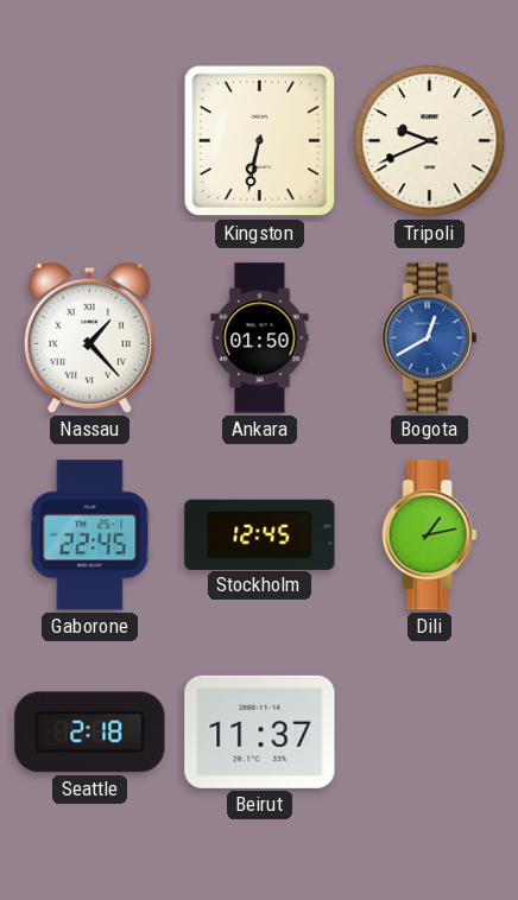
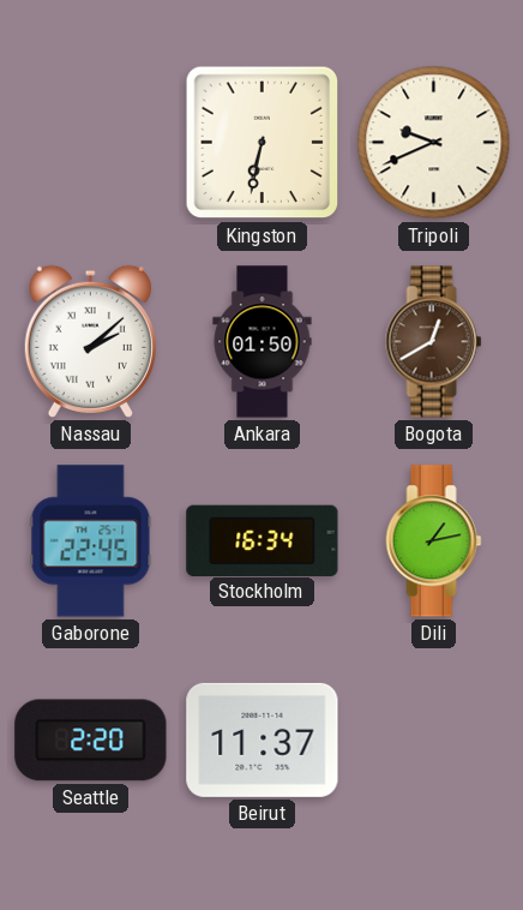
Nassau: 1:23 -> 2:08 (90, 341)
Bogota dial: blue -> brown (434, 342)
Stockholm: 12:45 -> 16:34 (263, 540)
Seattle: 2:18 -> 2:20 (91, 741)
